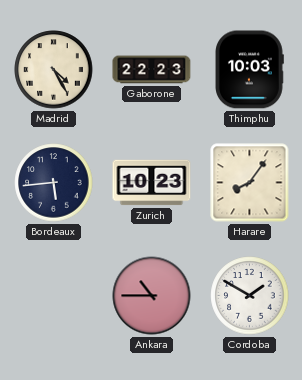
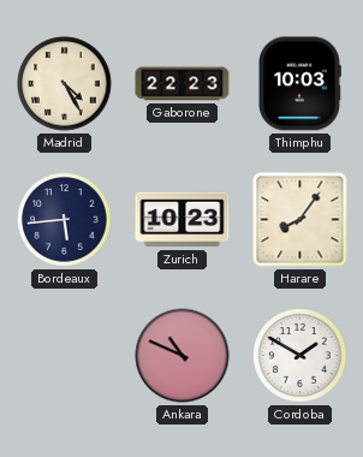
Ankara: 10:45 -> 10:49 (183, 356)
